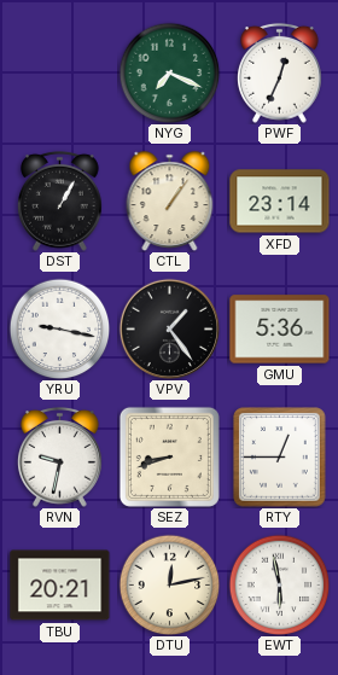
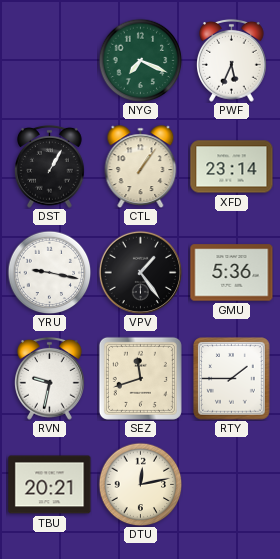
PWF: 12:34 -> 5:34 (232, 60)
SEZ: 8:42 -> 11:42 (140, 378)
RTY: 12:45 -> 1:45 (232, 379)
EWT: 5:58 -> none (279, 584)
